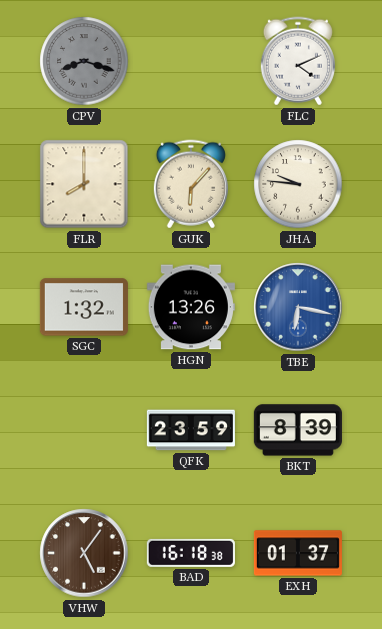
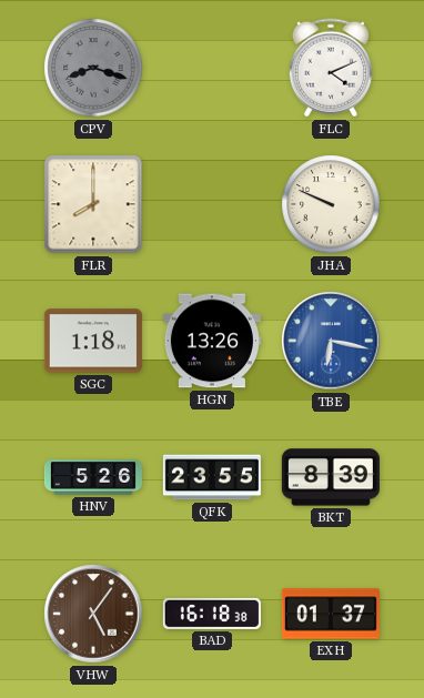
GUK: 6:07 -> none (191, 184)
JHA: 9:46 -> 9:49 (331, 204)
SGC: 1:32 -> 1:18 (93, 341)
HNV: none -> 5:26 (93, 477)
QFK: 23:59 -> 23:55 (212, 477)
